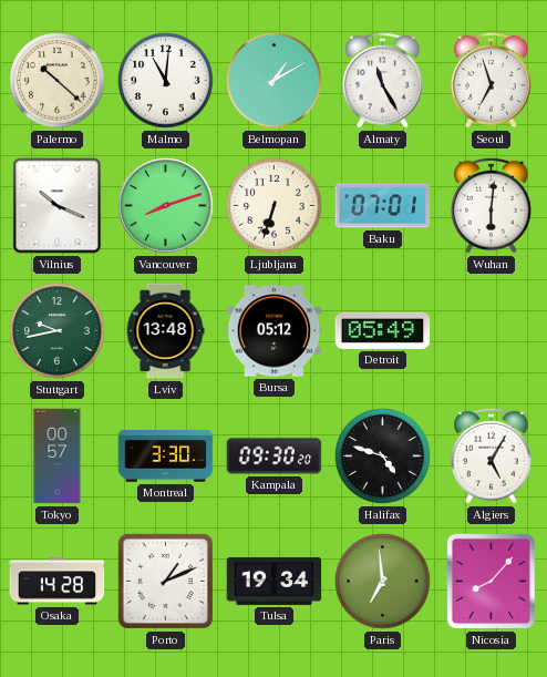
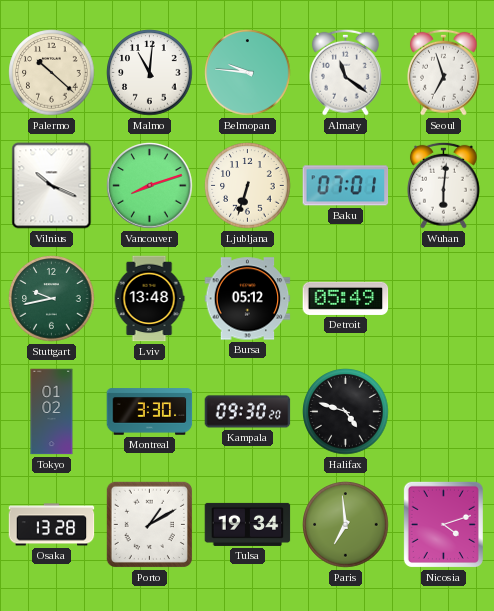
Belmopan: 1:10 -> 9:46 (248, 73)
Almaty: 11:25 -> 11:21 (346, 72)
Tokyo: 00:57 -> 01:02 (52, 412)
Algiers: 5:05 -> none (492, 455)
Osaka: 14:28 -> 13:28 (52, 525)
Porto: 1:11 -> 1:10 (149, 524)
Nicosia: 8:07 -> 4:12 (443, 524)
